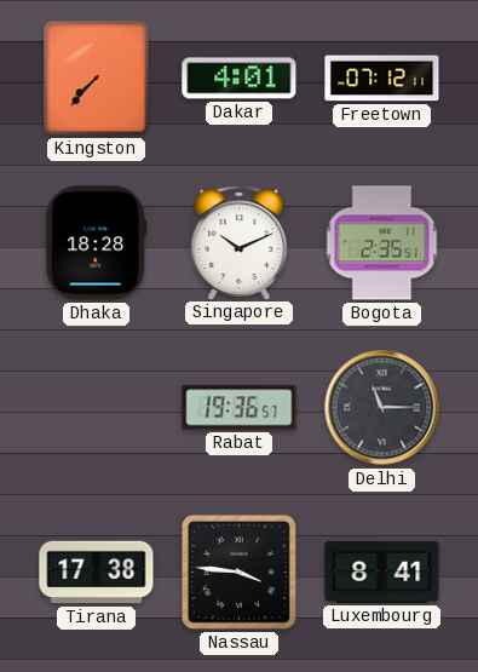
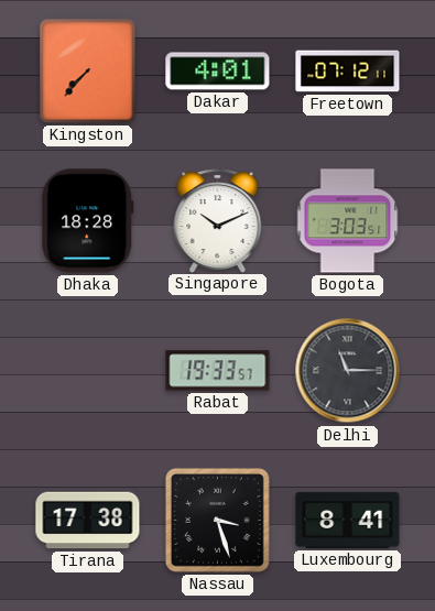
Bogota: 2:35 -> 3:03 (348, 221)
Rabat: 19:36 -> 19:33 (218, 371)
Nassau: 3:46 -> 3:27 (217, 520)
